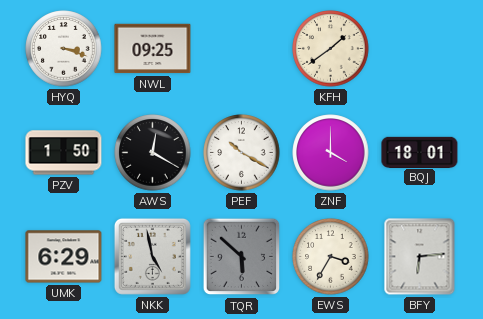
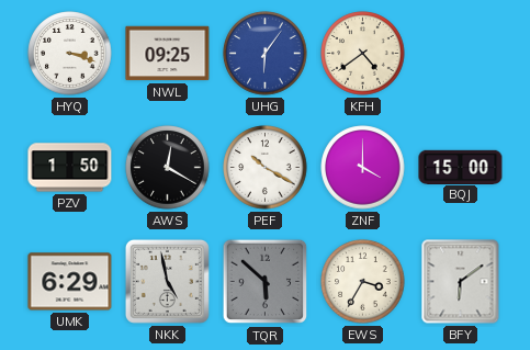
UHG: none -> 6:06 (266, 54)
KFH: 1:39 -> 4:39 (363, 54)
BQJ: 18:01 -> 15:00 (461, 167)
BFY: 6:14 -> 6:09 (461, 282)
